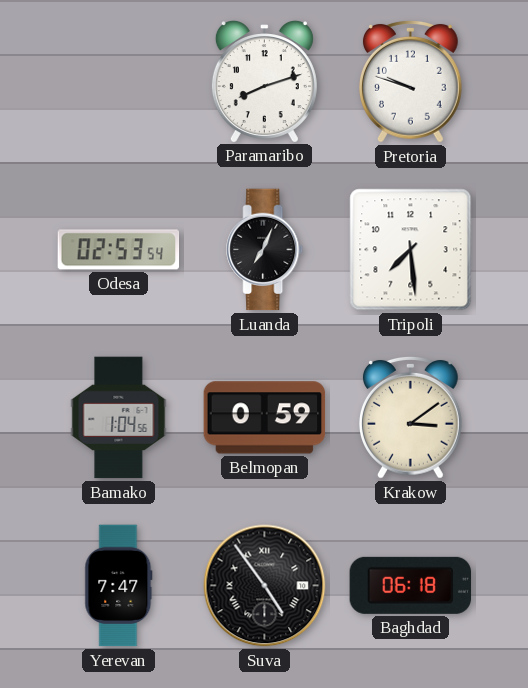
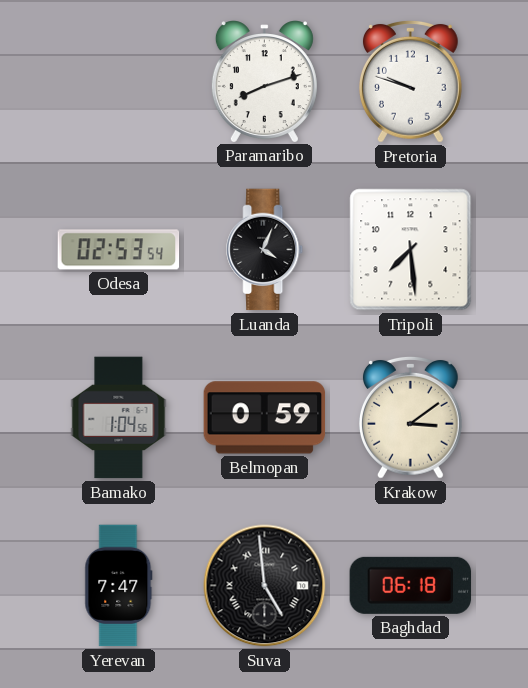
Luanda: 7:04 -> 4:04 (265, 250)
Suva: 4:54 -> 4:59 (265, 586)
